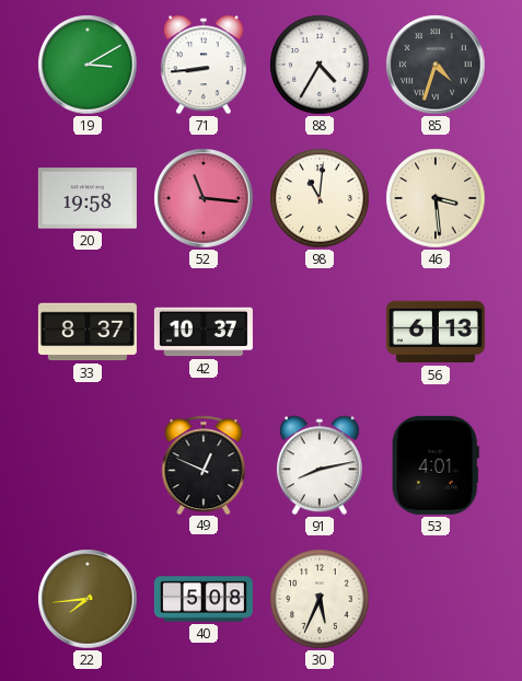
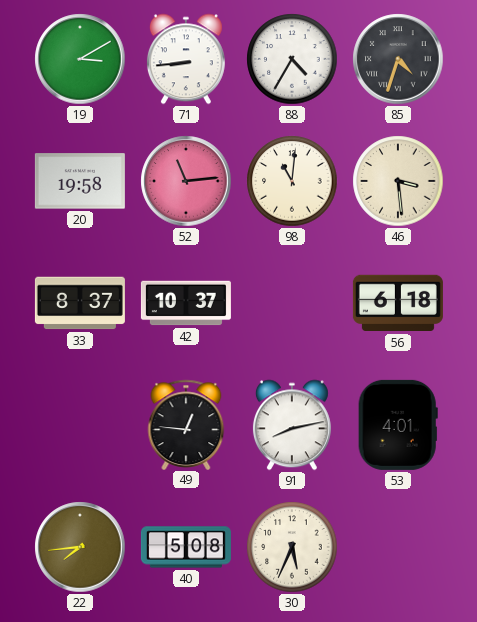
52: 11:16 -> 11:14 (186, 181)
56: 6:13 -> 6:18 (398, 303)
49: 12:49 -> 12:46 (186, 424)
